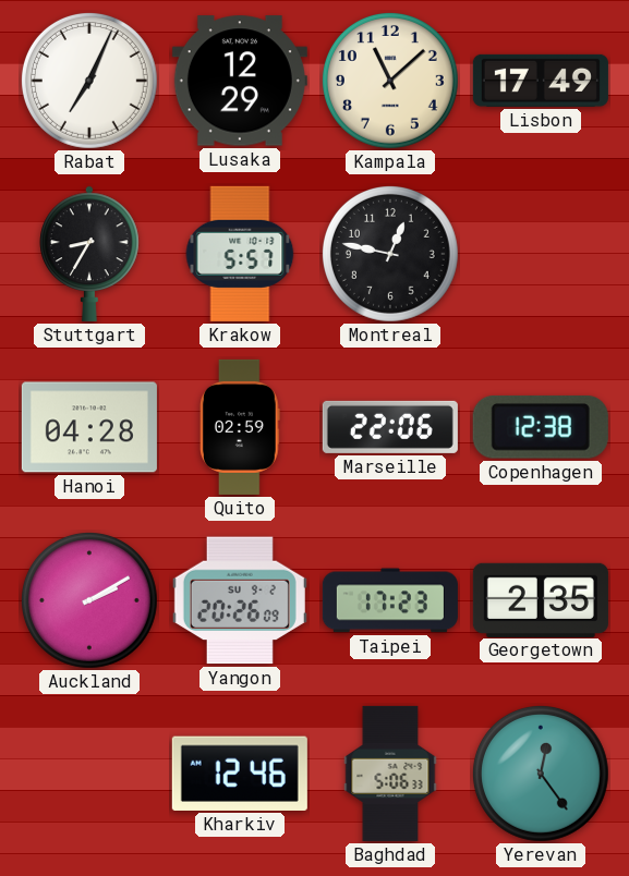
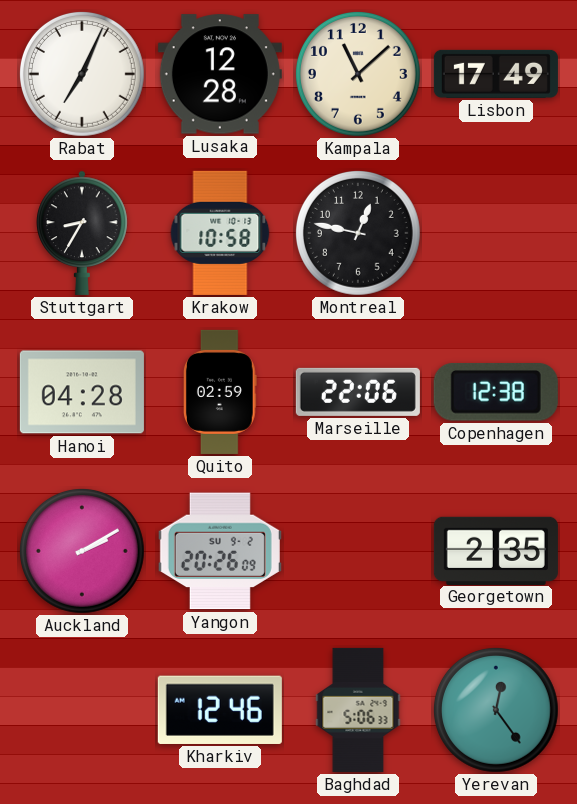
Lusaka: 12:29 -> 12:28 (220, 74)
Krakow: 5:57 -> 10:58 (220, 233)
Taipei: 17:23 -> none (390, 600)
